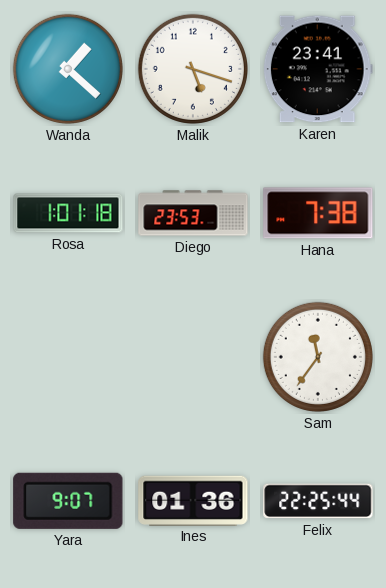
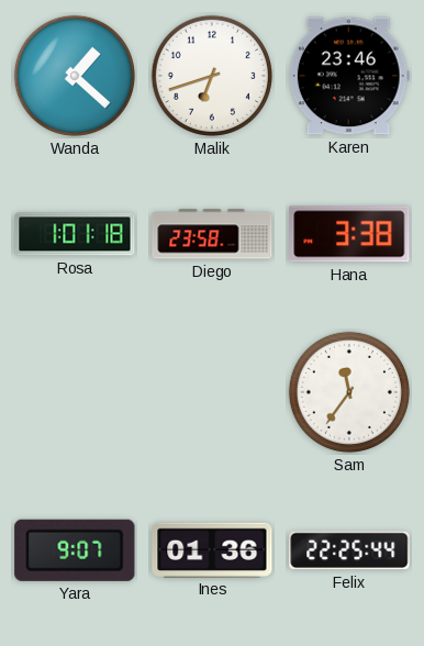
Malik: 5:18 -> 6:42 (212, 76)
Karen: 23:41 -> 23:46 (349, 76)
Diego: 23:53 -> 23:58 (212, 234)
Hana: 7:38 -> 3:38 (349, 234)
